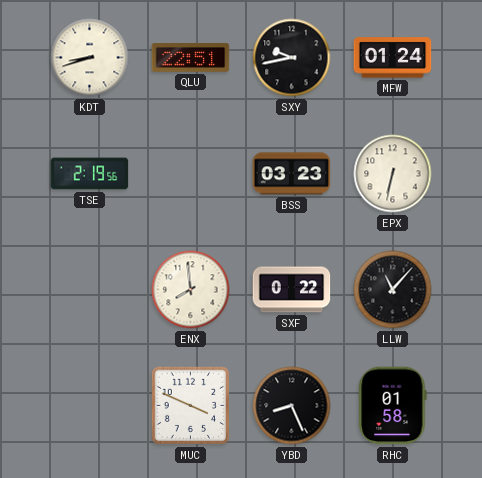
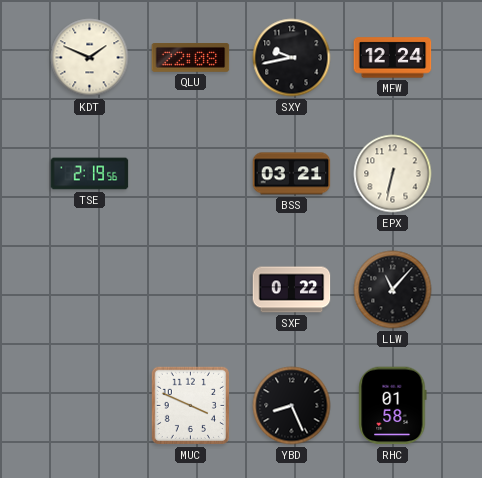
KDT: 8:42 -> 1:49 (90, 58)
QLU: 22:51 -> 22:08 (191, 58)
MFW: 01:24 -> 12:24 (393, 58)
BSS: 03:23 -> 03:21 (292, 174)
ENX: 7:59 -> none (191, 290)
